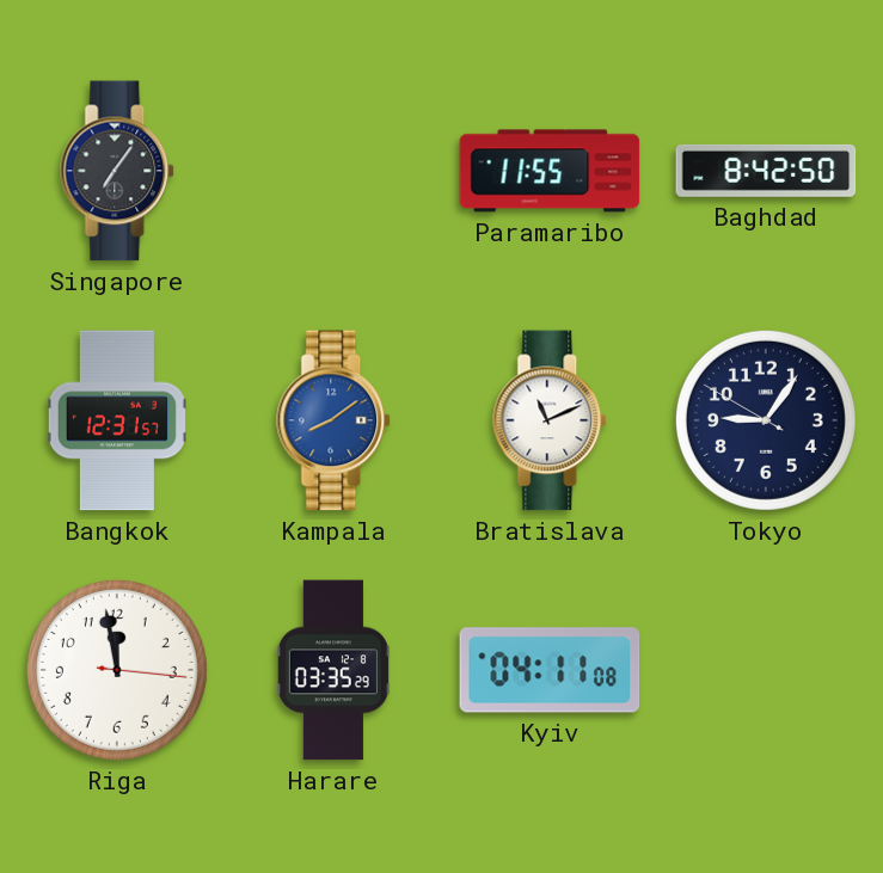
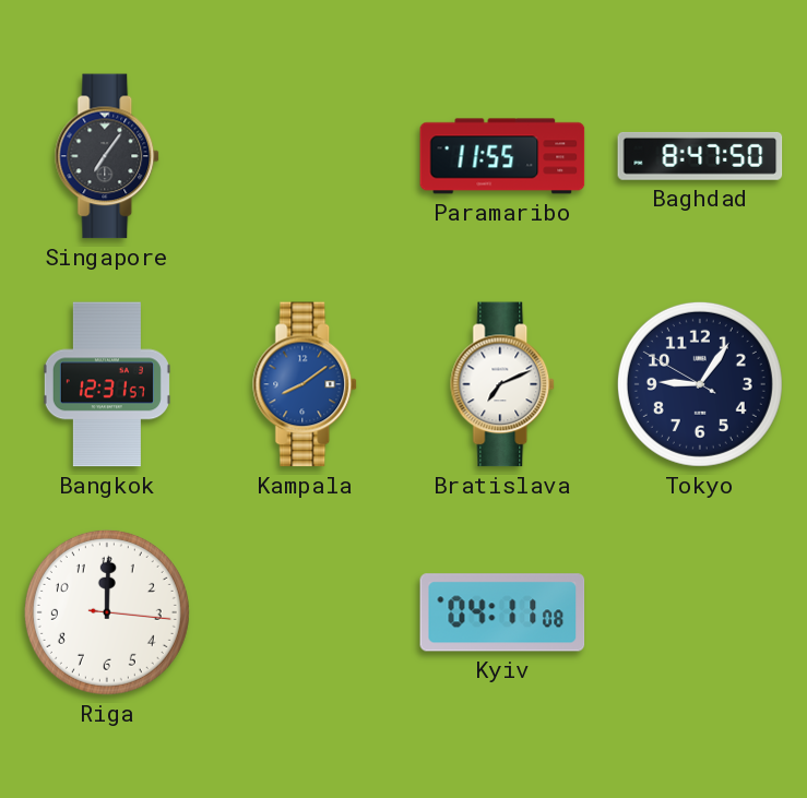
Baghdad: 8:42 -> 8:47 (700, 156)
Bratislava: 11:11 -> 7:11 (503, 384)
Riga: 11:58 -> 12:00 (107, 612)
Harare: 03:35 -> none (333, 670)
